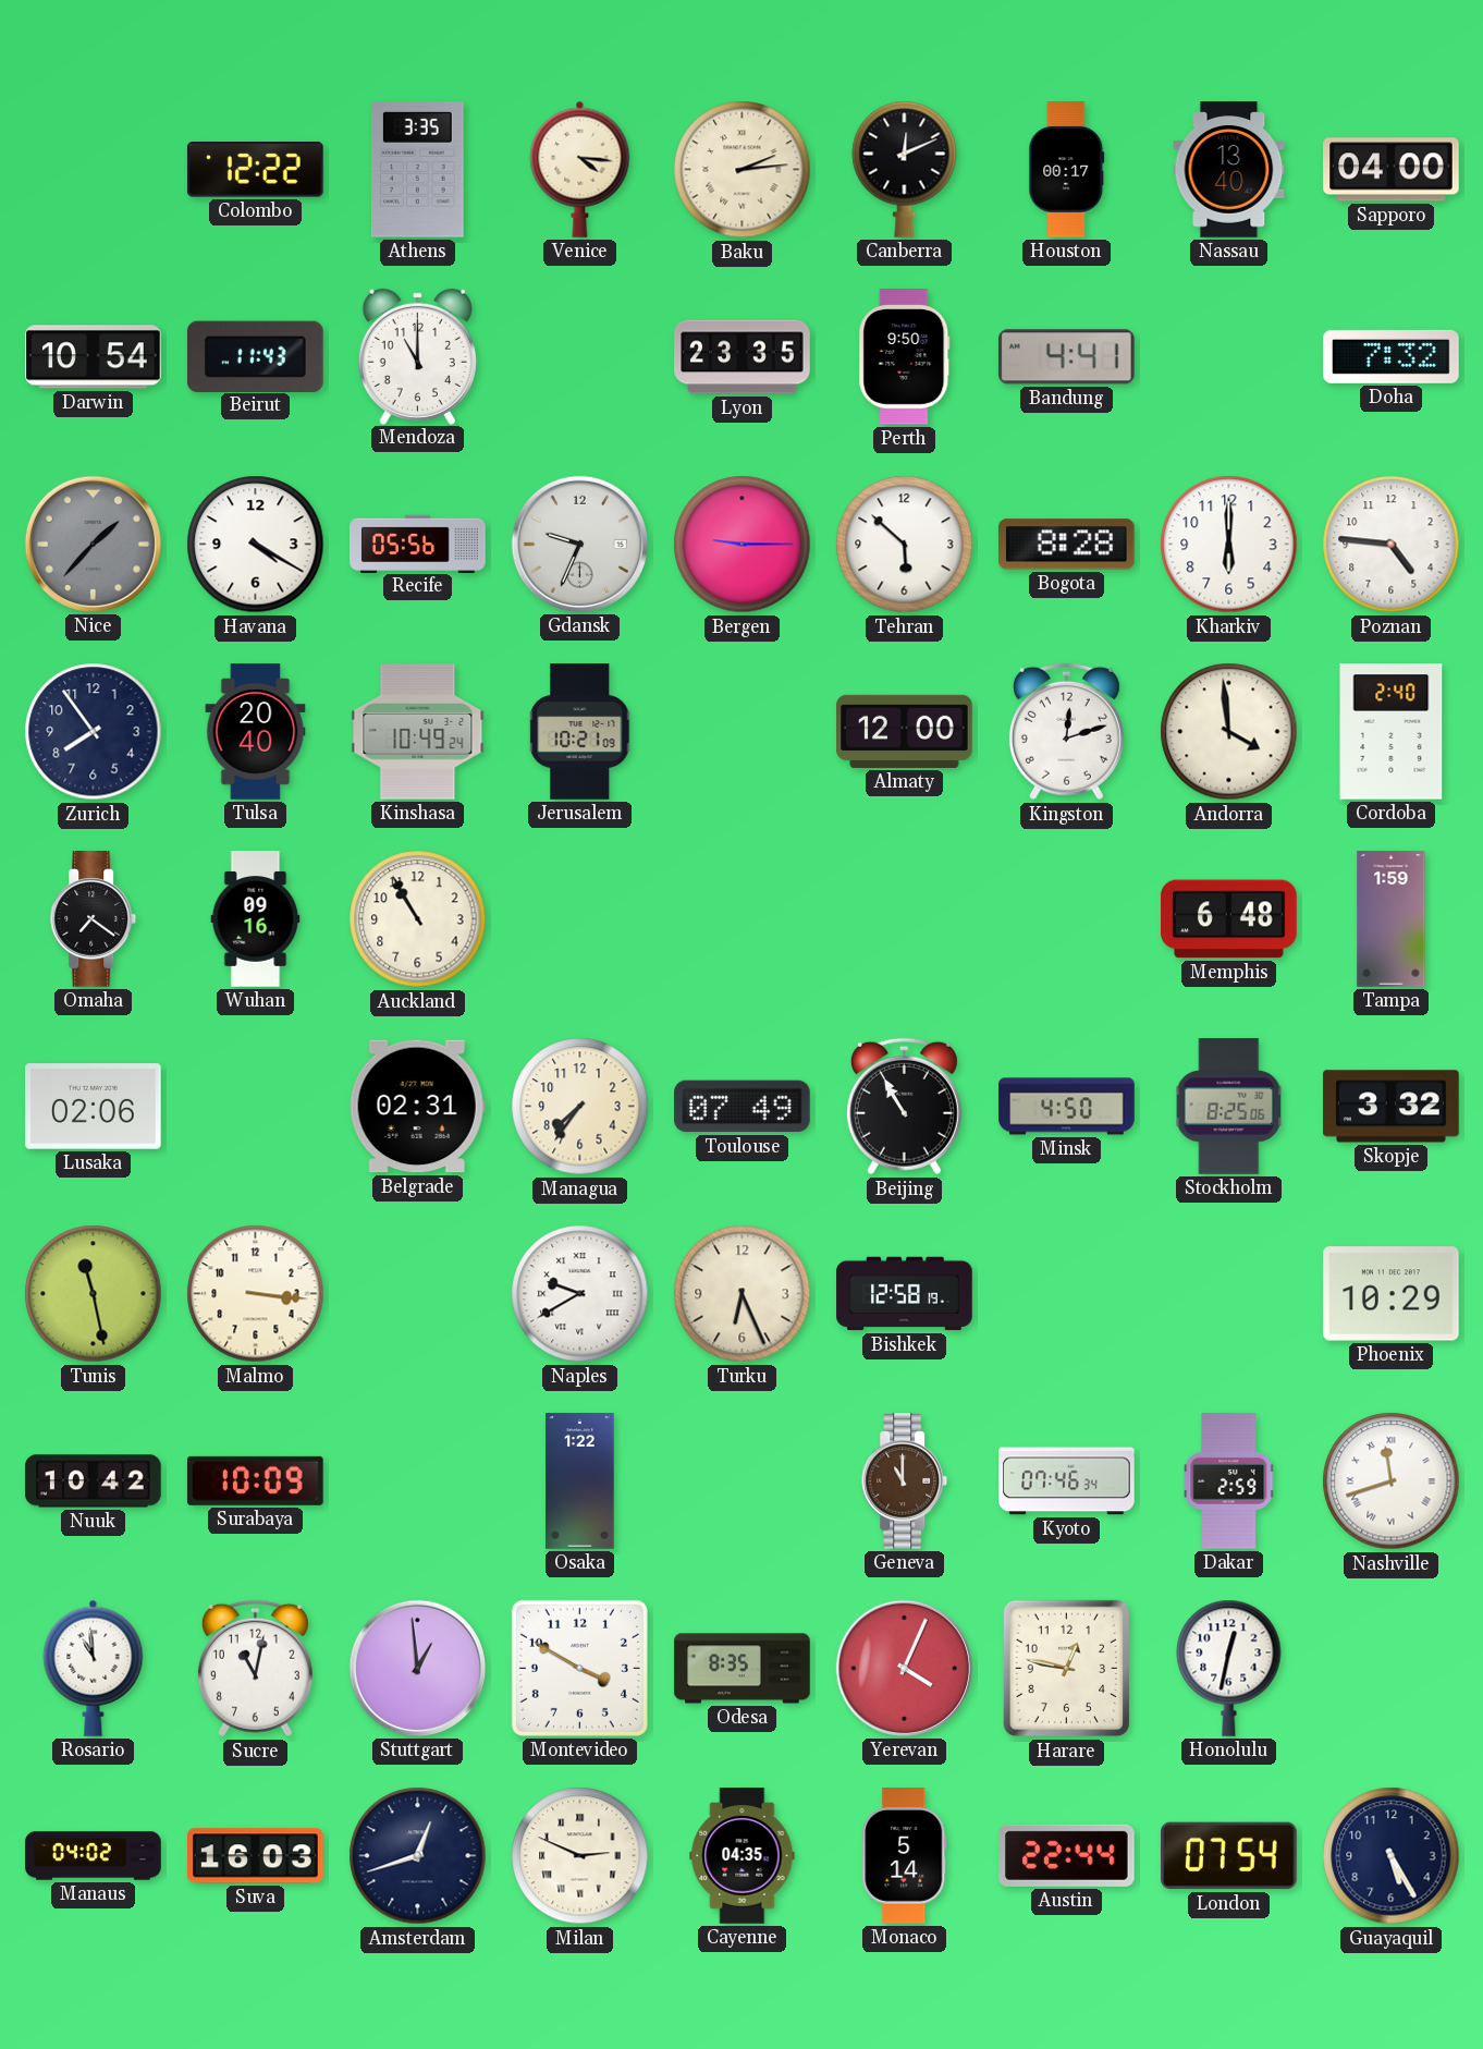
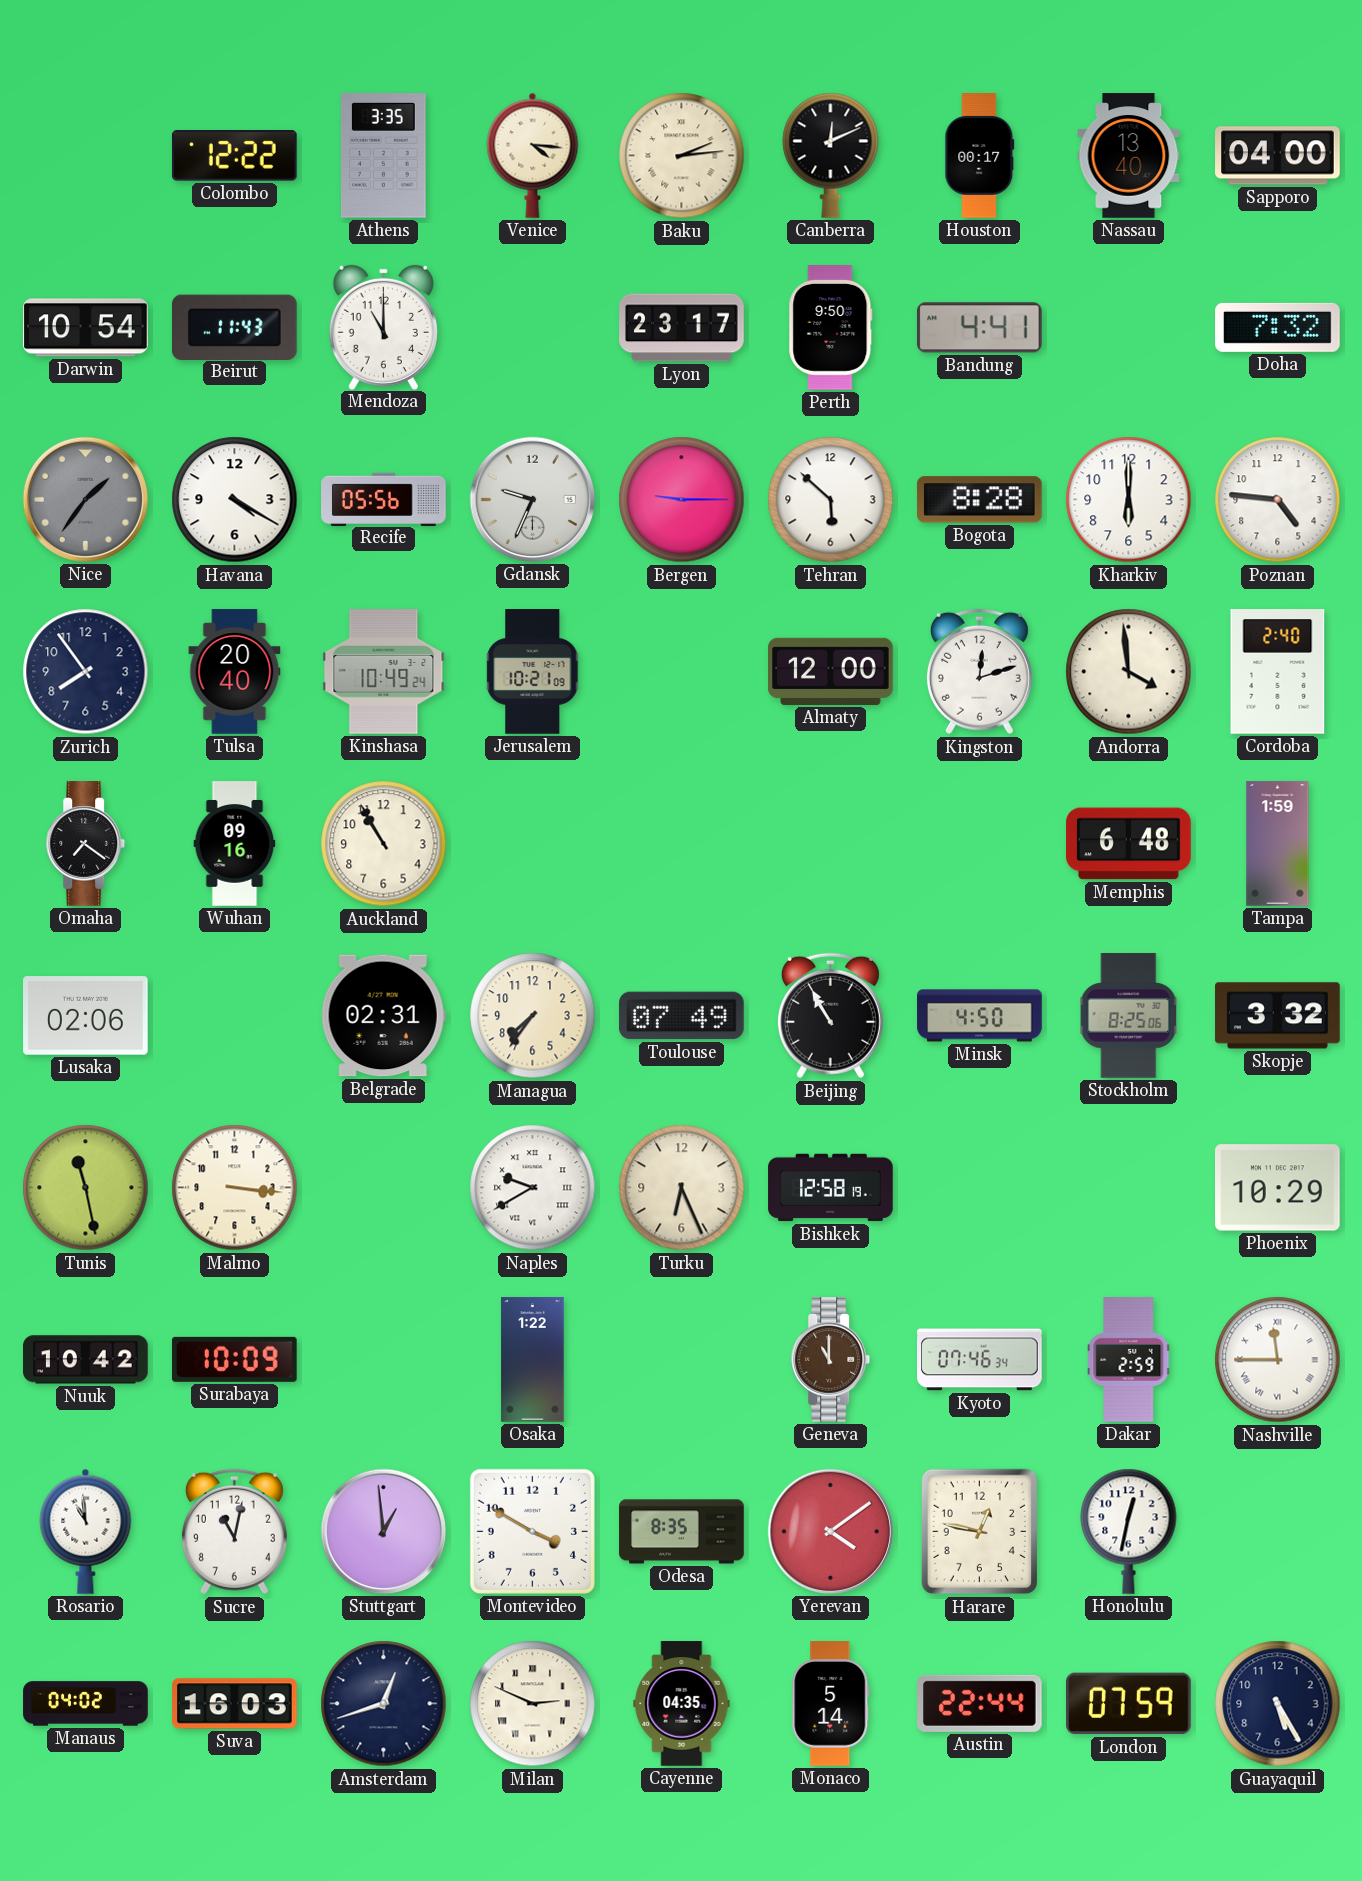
Lyon: 23:35 -> 23:17 (682, 328)
Nice: 1:37 -> 1:36 (85, 499)
Nashville: 11:42 -> 11:45 (1278, 1360)
Yerevan: 4:04 -> 4:09 (830, 1531)
London: 07:54 -> 07:59 (1129, 1704)
